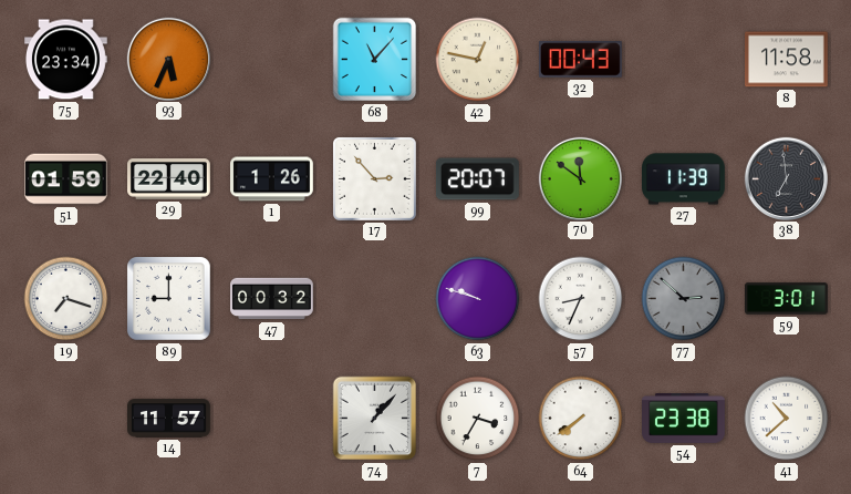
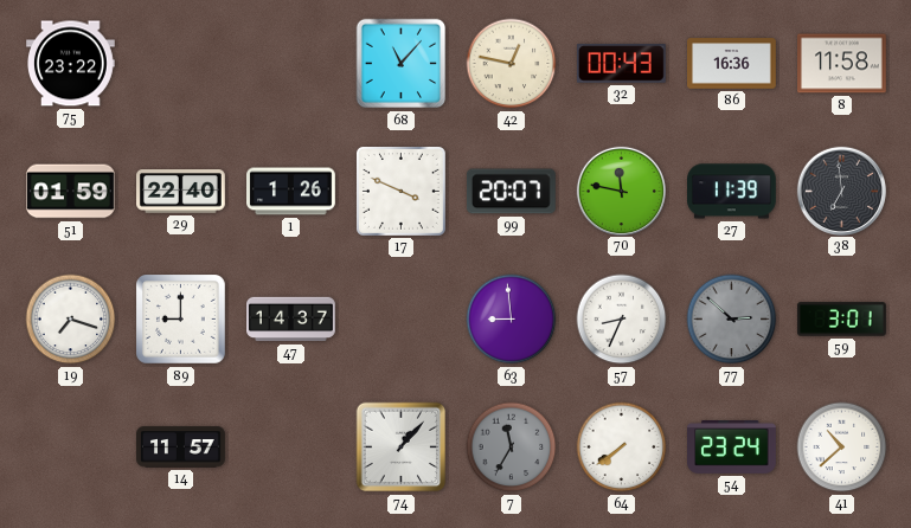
75: 23:34 -> 23:22 (71, 64)
93: 5:34 -> none (168, 59)
86: none -> 16:36 (732, 64)
17: 2:53 -> 3:49 (400, 191)
70: 11:51 -> 11:47 (621, 191)
47: 00:32 -> 14:37 (291, 320)
63: 9:48 -> 8:59 (512, 320)
7: 3:35 -> 11:35 (512, 447)
7 dial: white -> grey (512, 447)
54: 23:38 -> 23:24 (732, 447)
